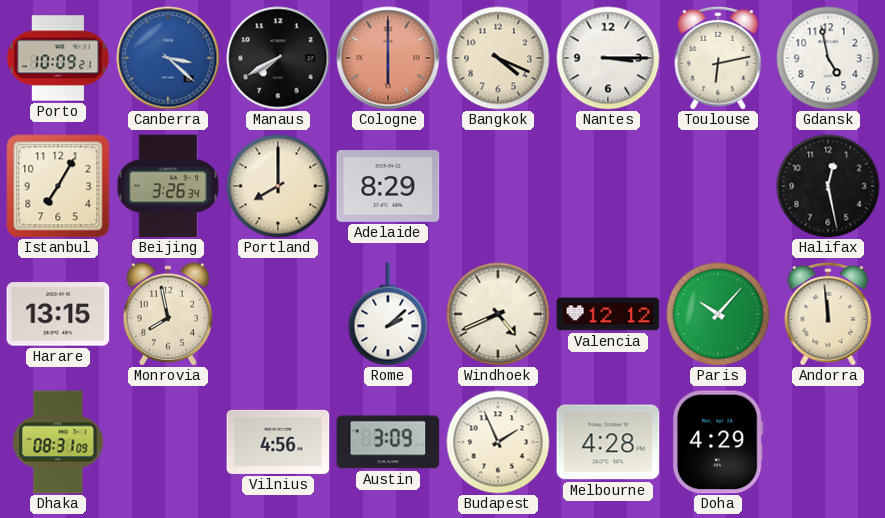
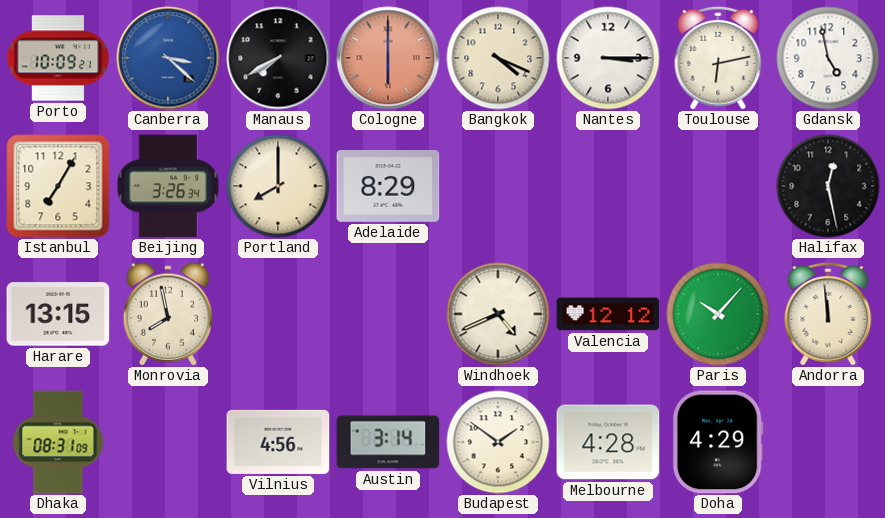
Rome: 2:08 -> none (388, 314)
Austin: 3:09 -> 3:14 (388, 442)
Budapest: 1:56 -> 1:51 (498, 442)
